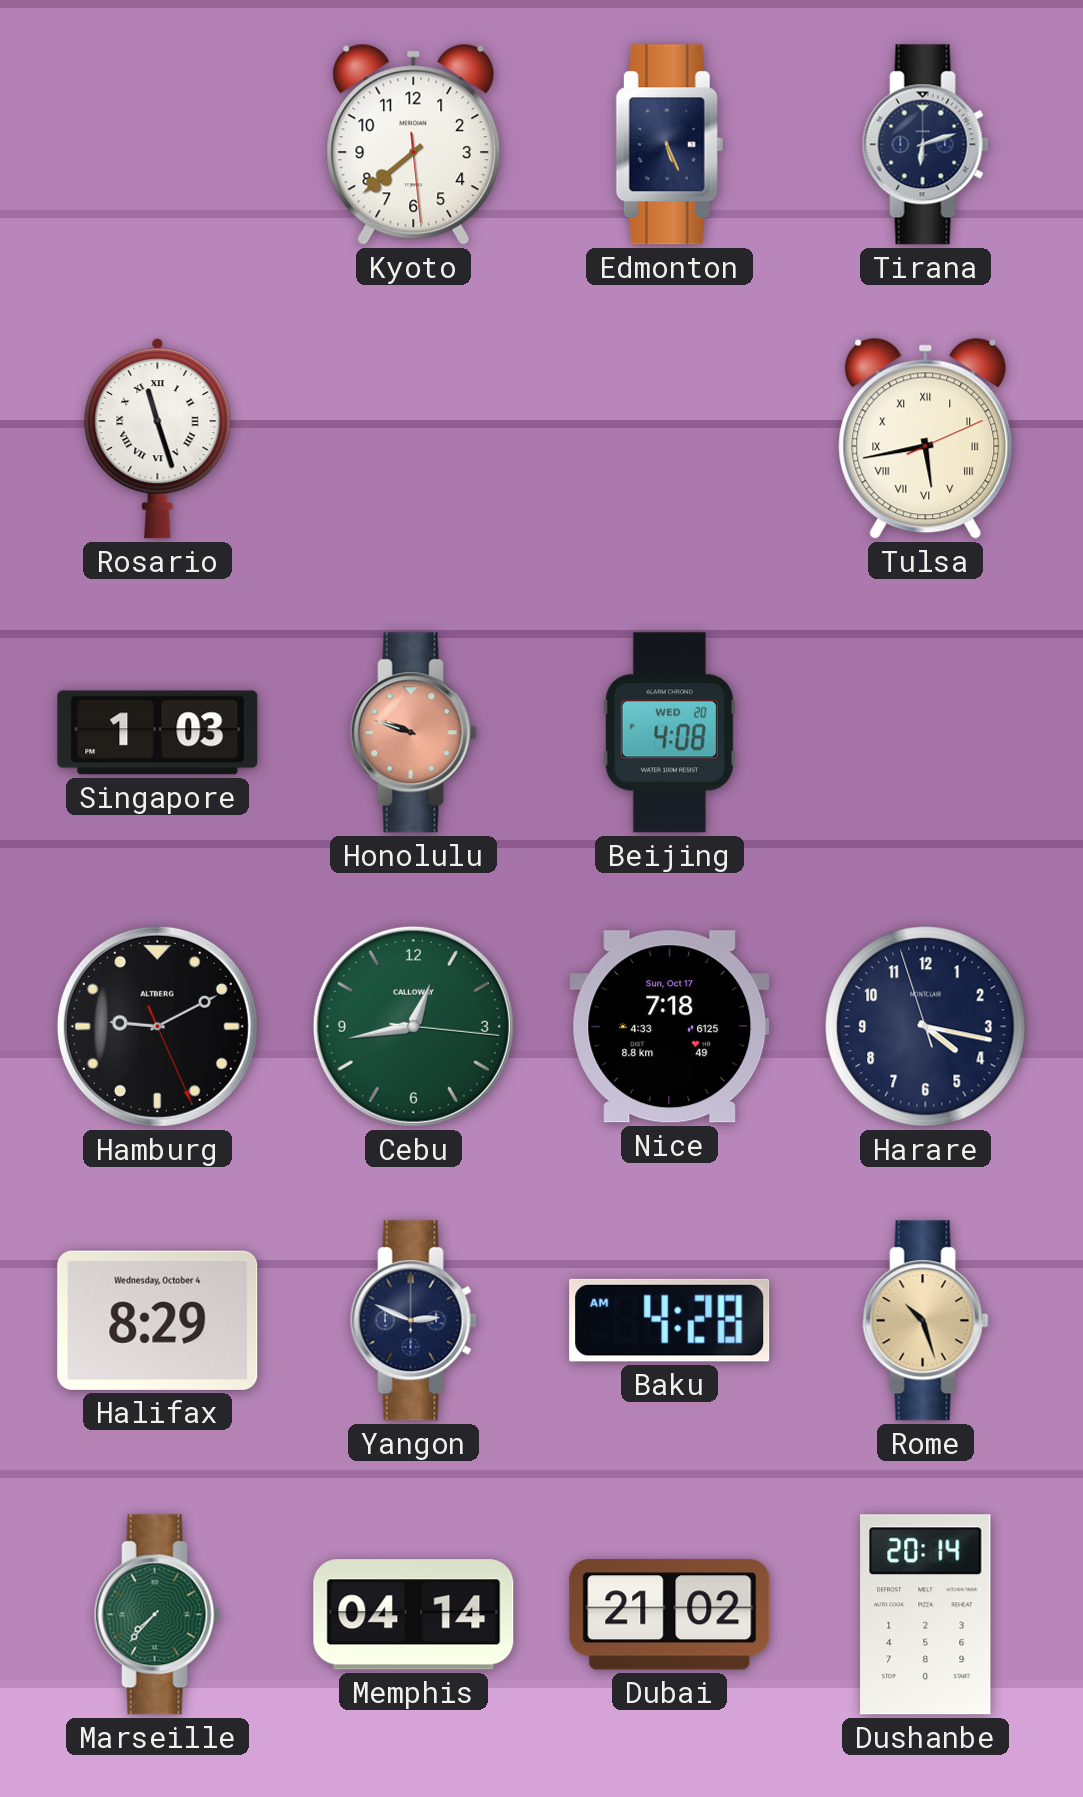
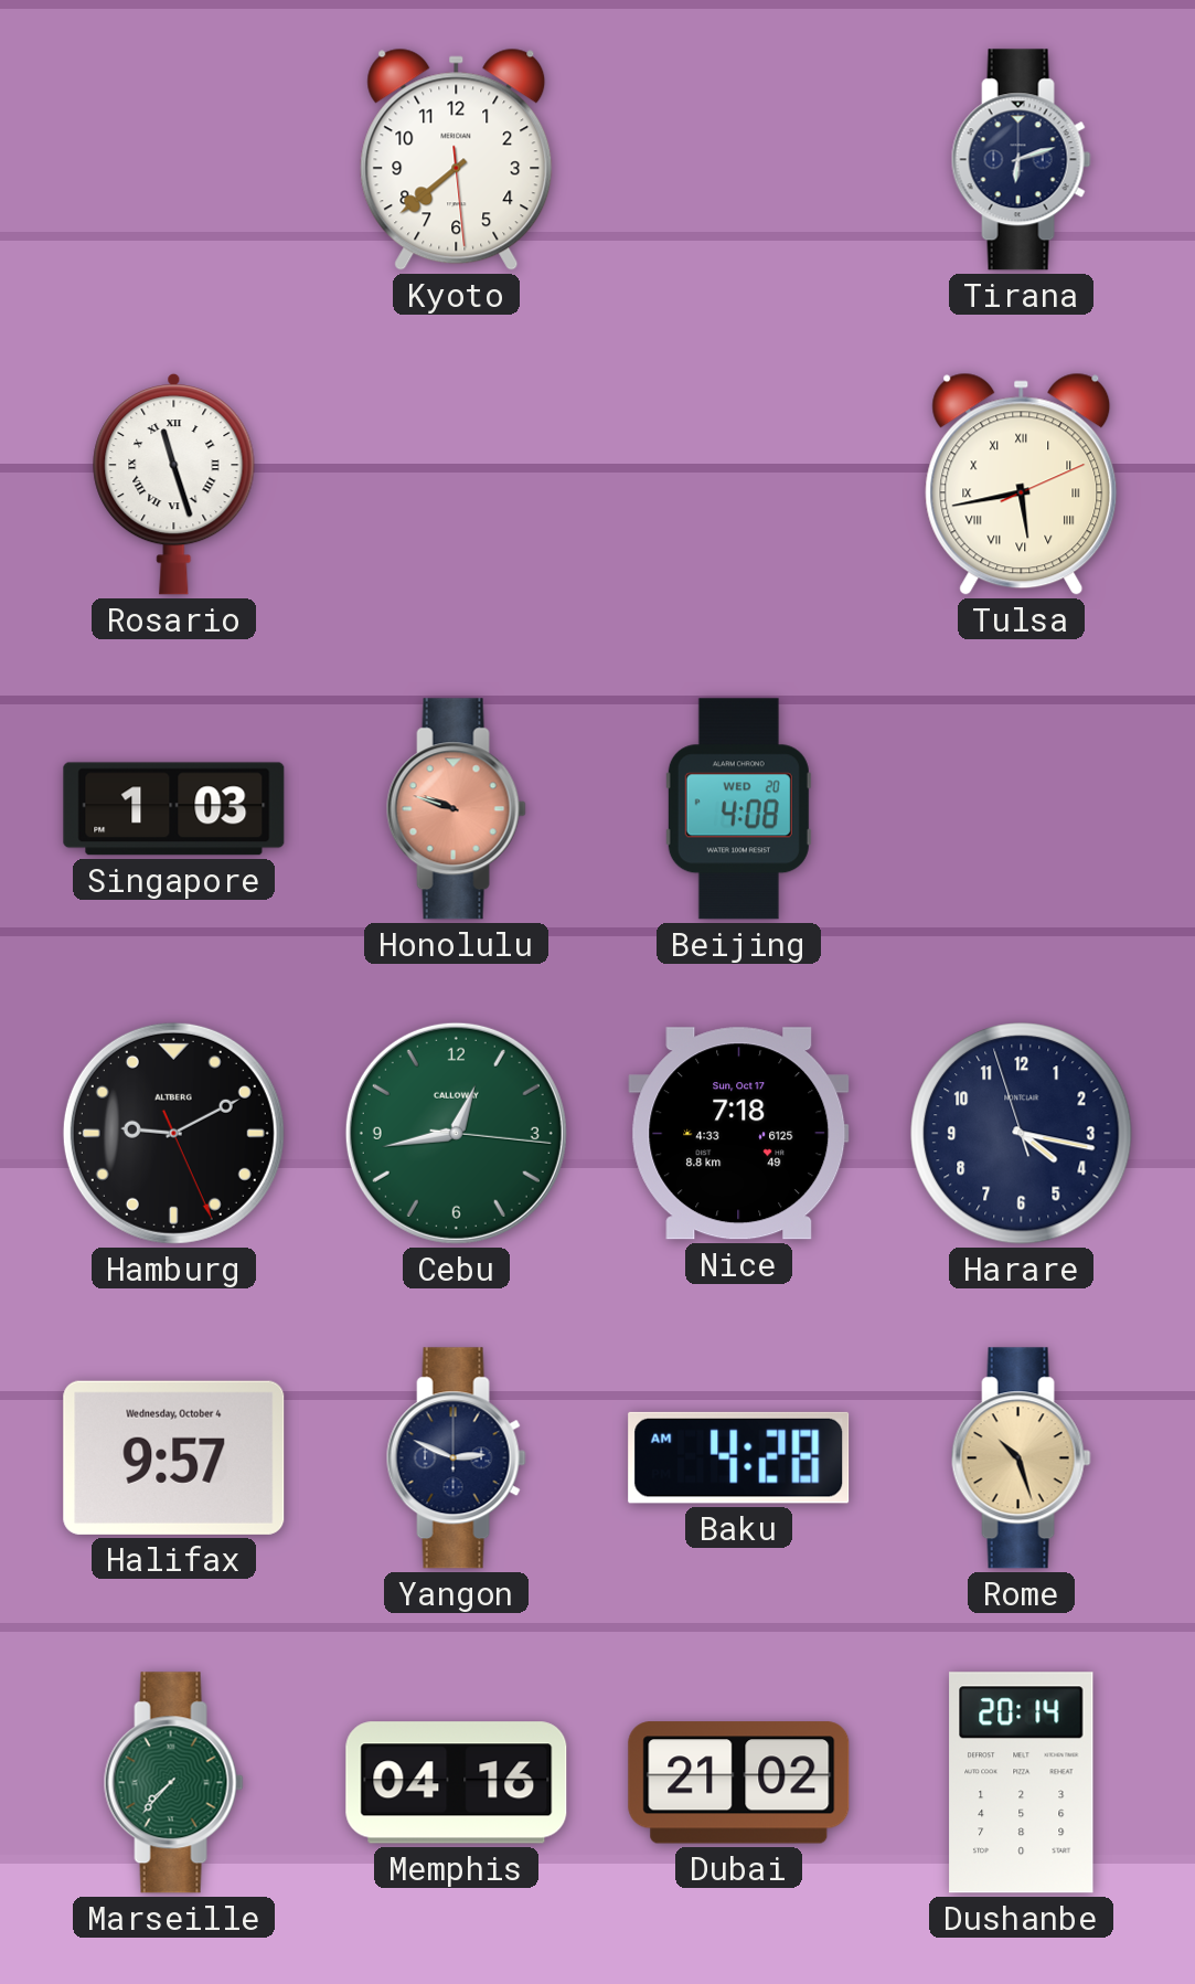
Edmonton: 5:26 -> none (669, 145)
Halifax: 8:29 -> 9:57 (174, 1457)
Memphis: 04:14 -> 04:16 (457, 1783)
